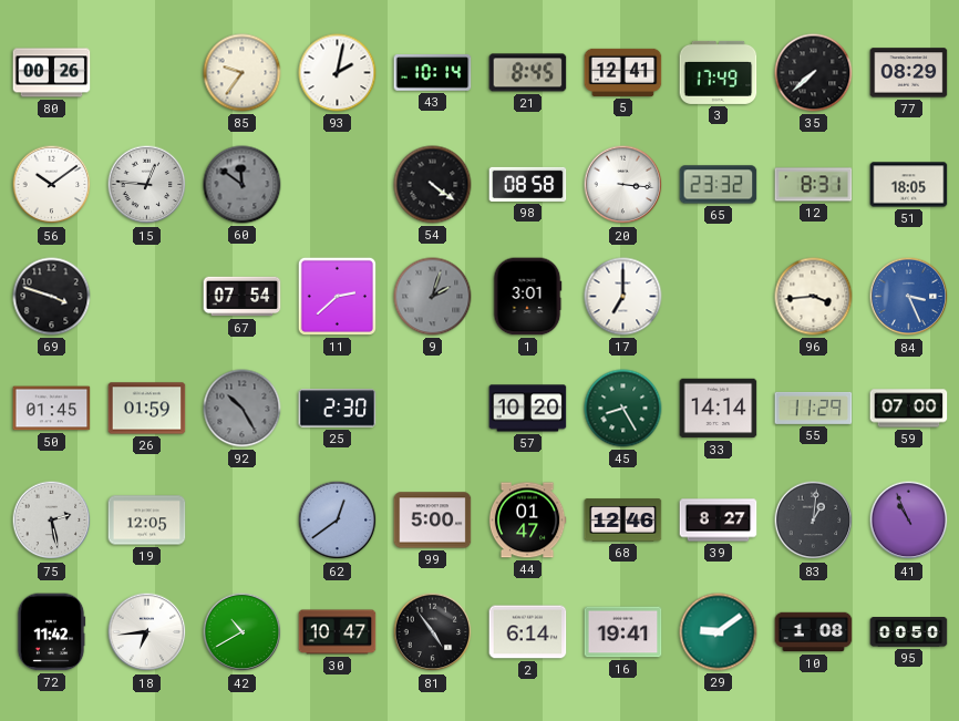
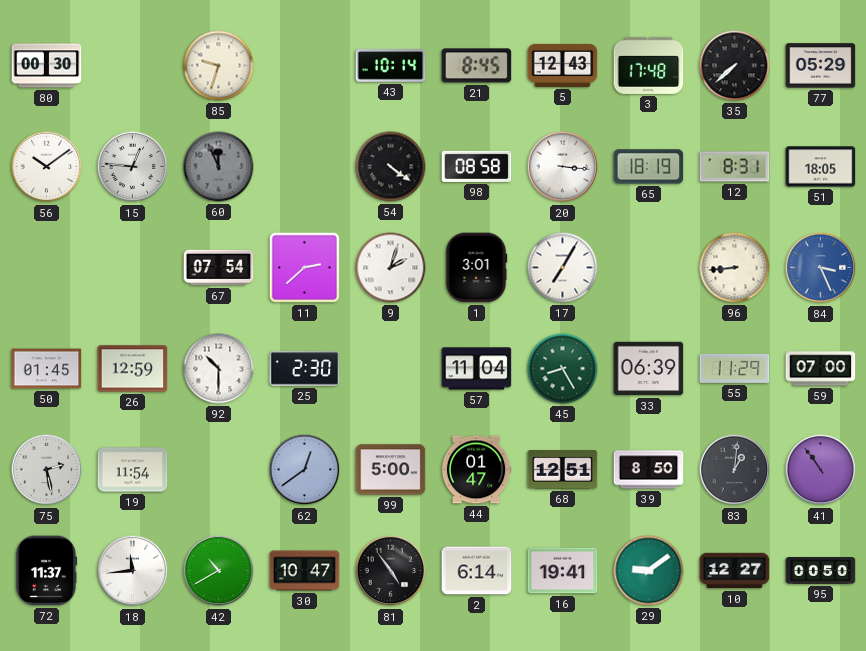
80: 00:26 -> 00:30 (47, 66)
85: 9:36 -> 9:33 (219, 66)
93: 2:02 -> none (338, 73)
5: 12:41 -> 12:43 (563, 65)
3: 17:49 -> 17:48 (649, 65)
77: 08:29 -> 05:29 (821, 66)
60: 11:51 -> 11:56 (219, 167)
65: 23:32 -> 18:19 (649, 167)
69: 3:48 -> none (52, 297)
9 dial: grey -> white (391, 268)
17: 7:00 -> 7:05 (563, 268)
96: 3:44 -> 8:44 (735, 268)
26: 01:59 -> 12:59 (133, 369)
92: 10:25 -> 10:30 (219, 369)
92 dial: grey -> white (219, 369)
57: 10:20 -> 11:04 (477, 369)
33: 14:14 -> 06:39 (649, 369)
19: 12:05 -> 11:54 (133, 470)
68: 12:46 -> 12:51 (563, 470)
39: 8:27 -> 8:50 (649, 470)
41: 10:56 -> 10:54 (821, 470)
72: 11:42 -> 11:37 (46, 571)
18: 6:44 -> 11:44 (133, 571)
10: 1:08 -> 12:27 (735, 571)
